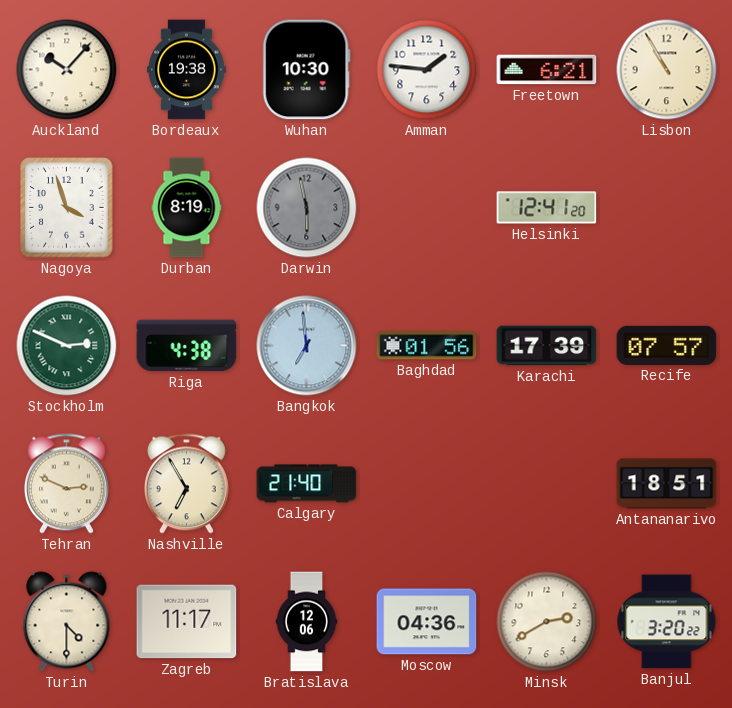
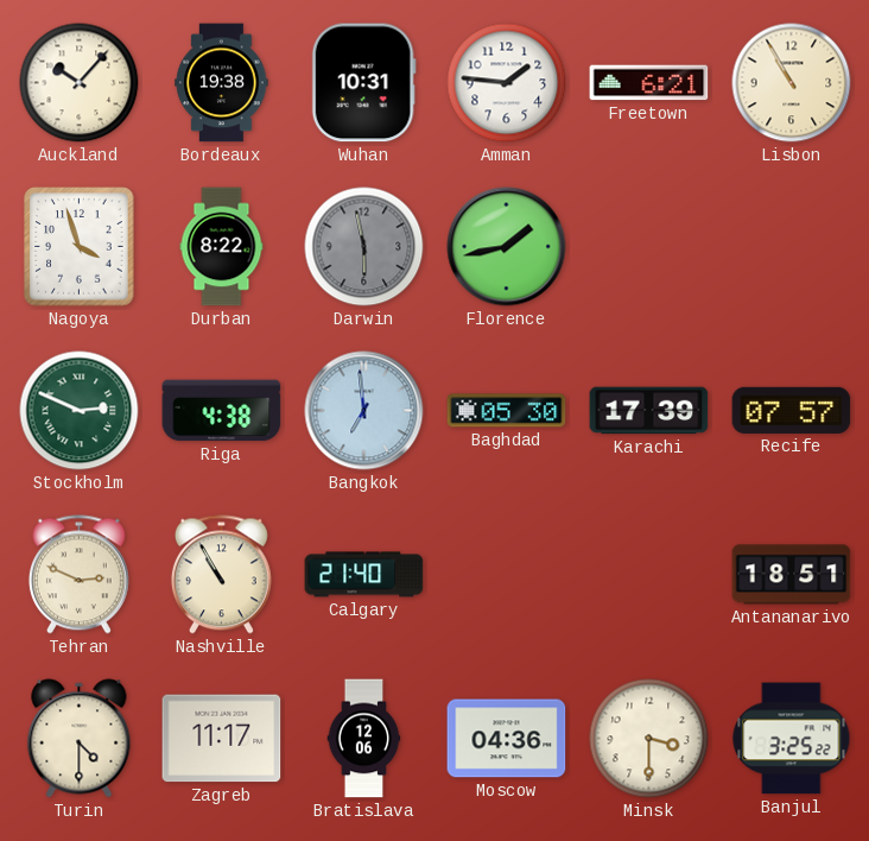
Wuhan: 10:30 -> 10:31 (363, 83)
Durban: 8:19 -> 8:22 (222, 247)
Florence: none -> 1:43 (507, 247)
Helsinki: 12:41 -> none (547, 208)
Baghdad: 01:56 -> 05:30 (507, 411)
Nashville: 6:55 -> 10:55 (221, 575)
Minsk: 2:40 -> 3:30 (649, 739)
Banjul: 3:20 -> 3:25 (792, 739)
